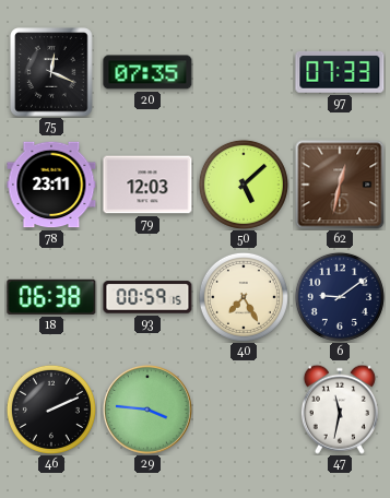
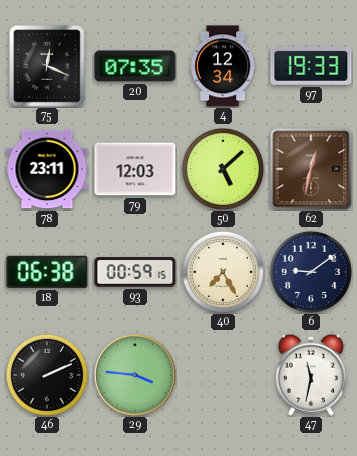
4: none -> 12:34 (223, 66)
97: 07:33 -> 19:33 (311, 66)
